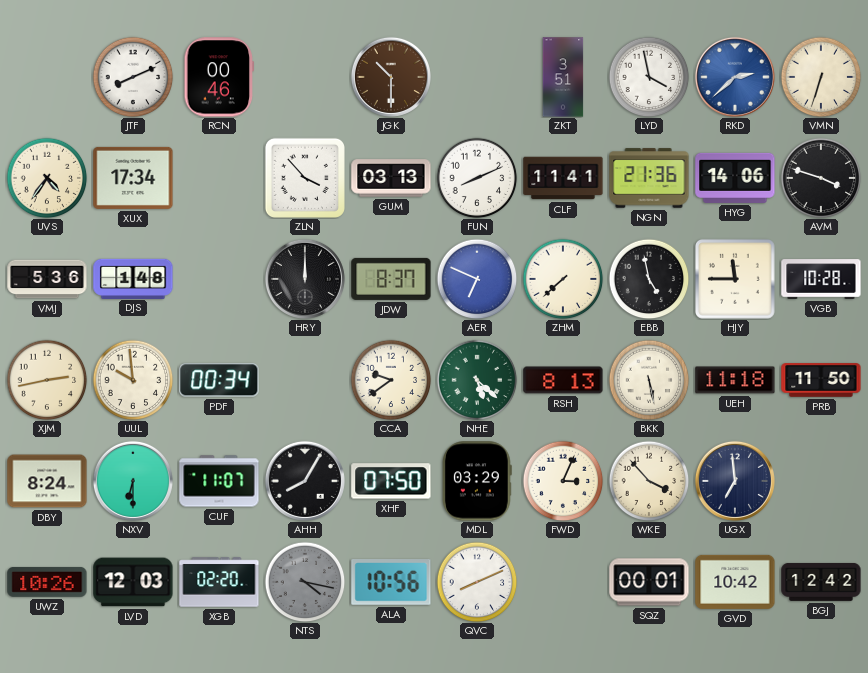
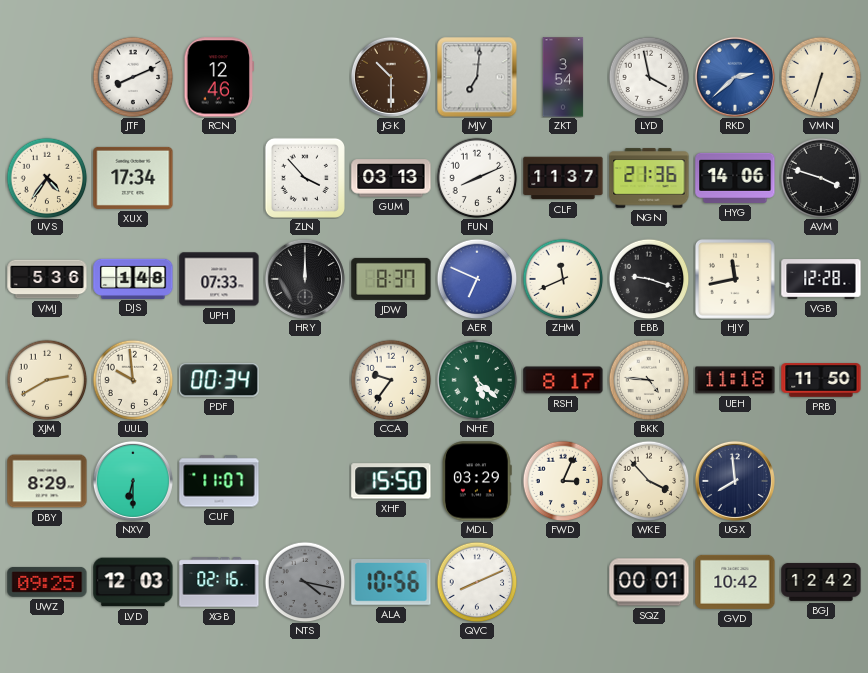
RCN: 00:46 -> 12:46 (219, 77)
MJV: none -> 7:01 (477, 77)
ZKT: 3:51 -> 3:54 (563, 77)
CLF: 11:41 -> 11:37 (563, 178)
UPH: none -> 07:33 (219, 279)
ZHM: 7:38 -> 11:41 (563, 279)
EBB: 4:58 -> 9:18 (649, 279)
HJY: 11:45 -> 11:43 (735, 279)
VGB: 10:28 -> 12:28 (821, 279)
XJM: 2:43 -> 2:40 (47, 380)
CCA: 9:39 -> 9:36 (391, 380)
RSH: 8:13 -> 8:17 (563, 380)
BKK: 5:28 -> 4:46 (649, 380)
DBY: 8:24 -> 8:29 (47, 481)
AHH: 8:05 -> none (305, 481)
XHF: 07:50 -> 15:50 (391, 481)
UGX: 6:59 -> 7:59 (735, 481)
UWZ: 10:26 -> 09:25 (47, 582)
XGB: 02:20 -> 02:16 (219, 582)
